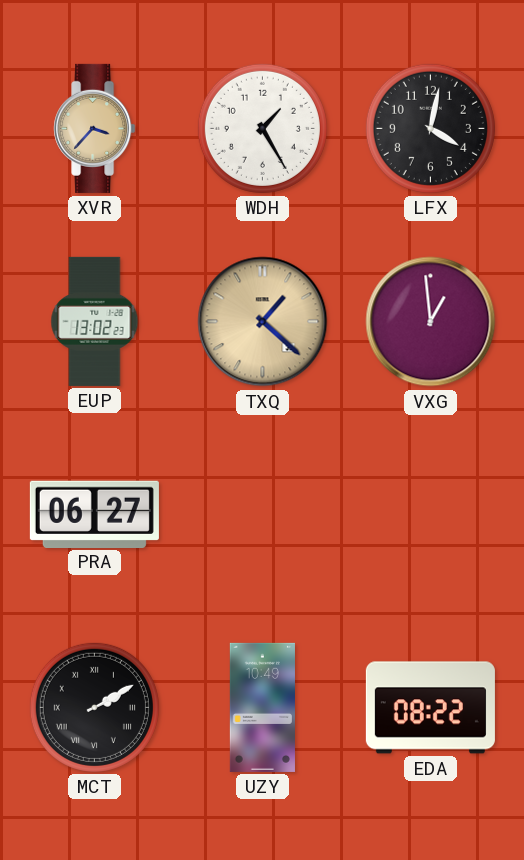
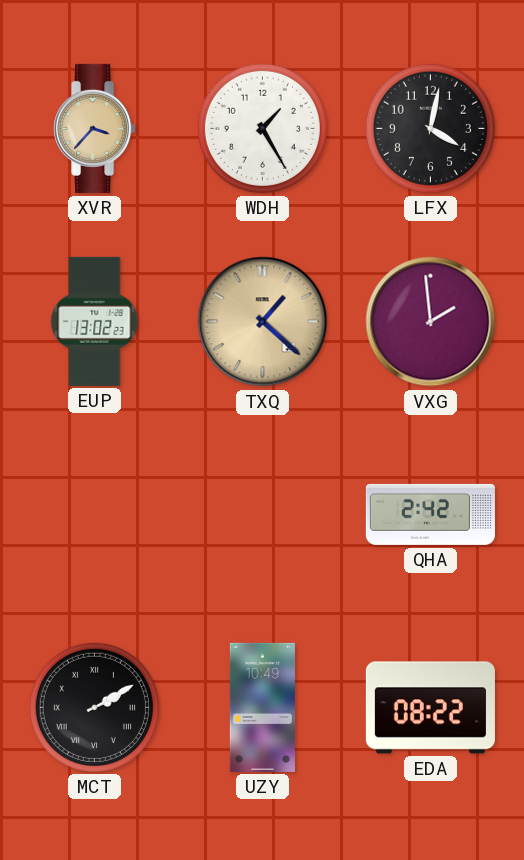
VXG: 12:59 -> 1:59 (431, 322)
PRA: 06:27 -> none (94, 514)
QHA: none -> 2:42 (430, 514)
